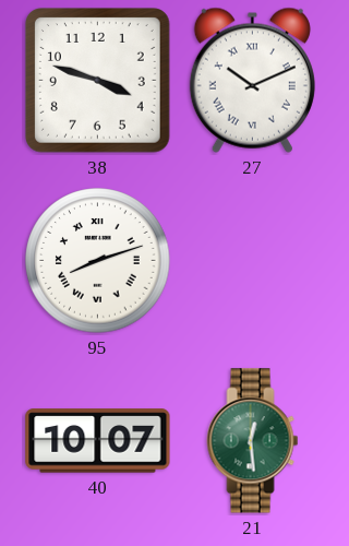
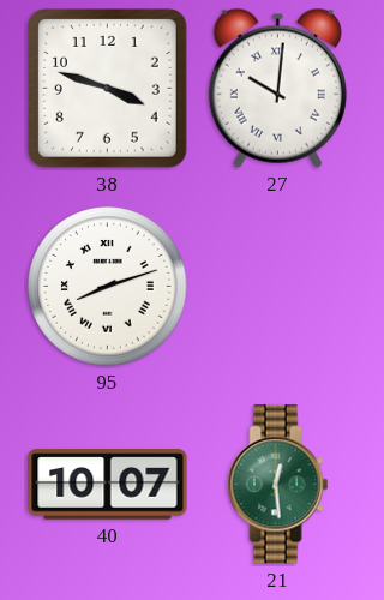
27: 10:11 -> 10:01 (277, 88)
